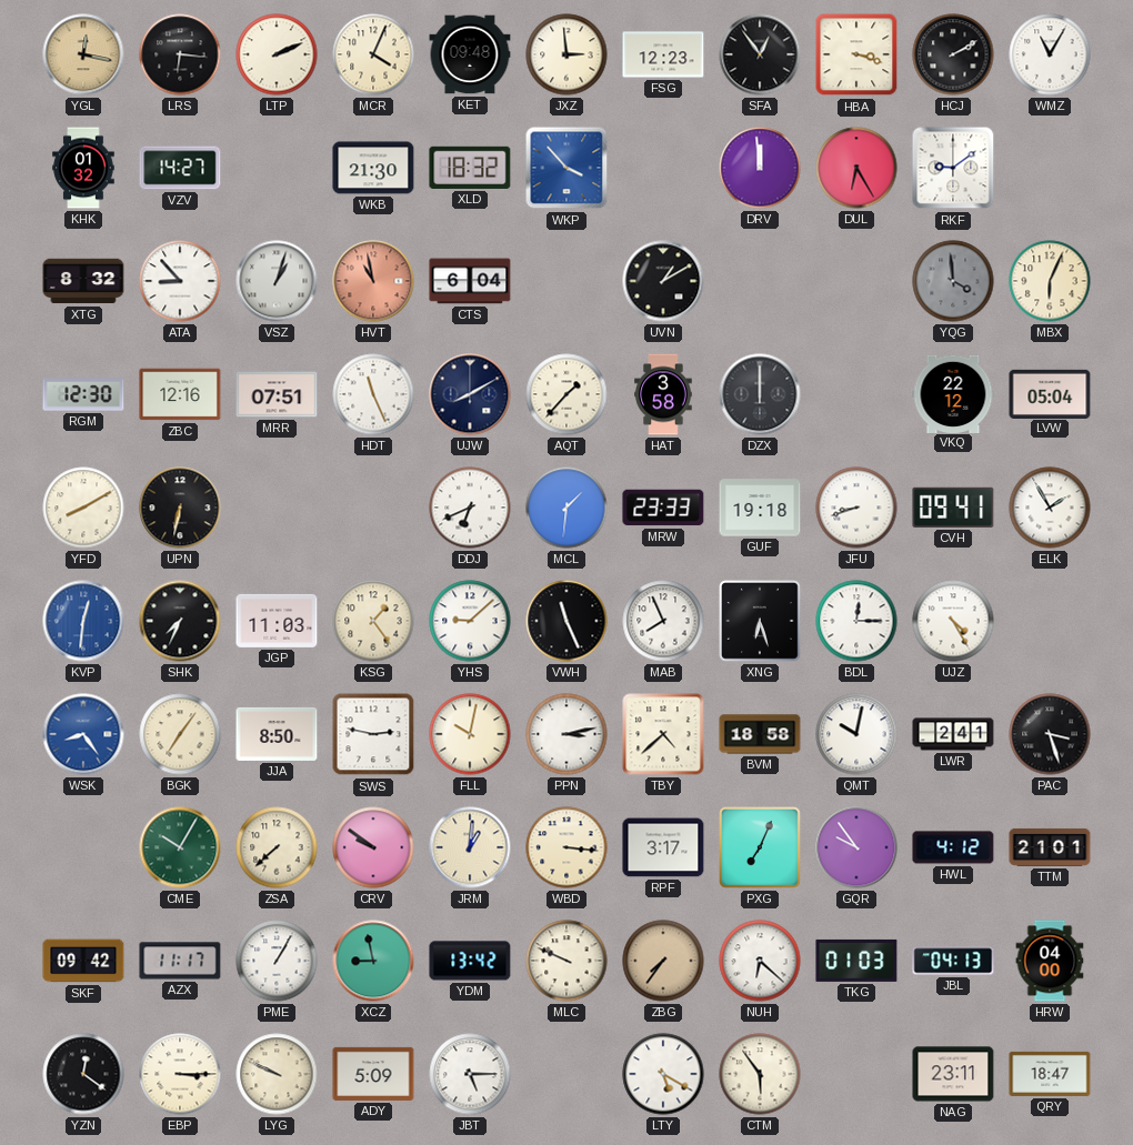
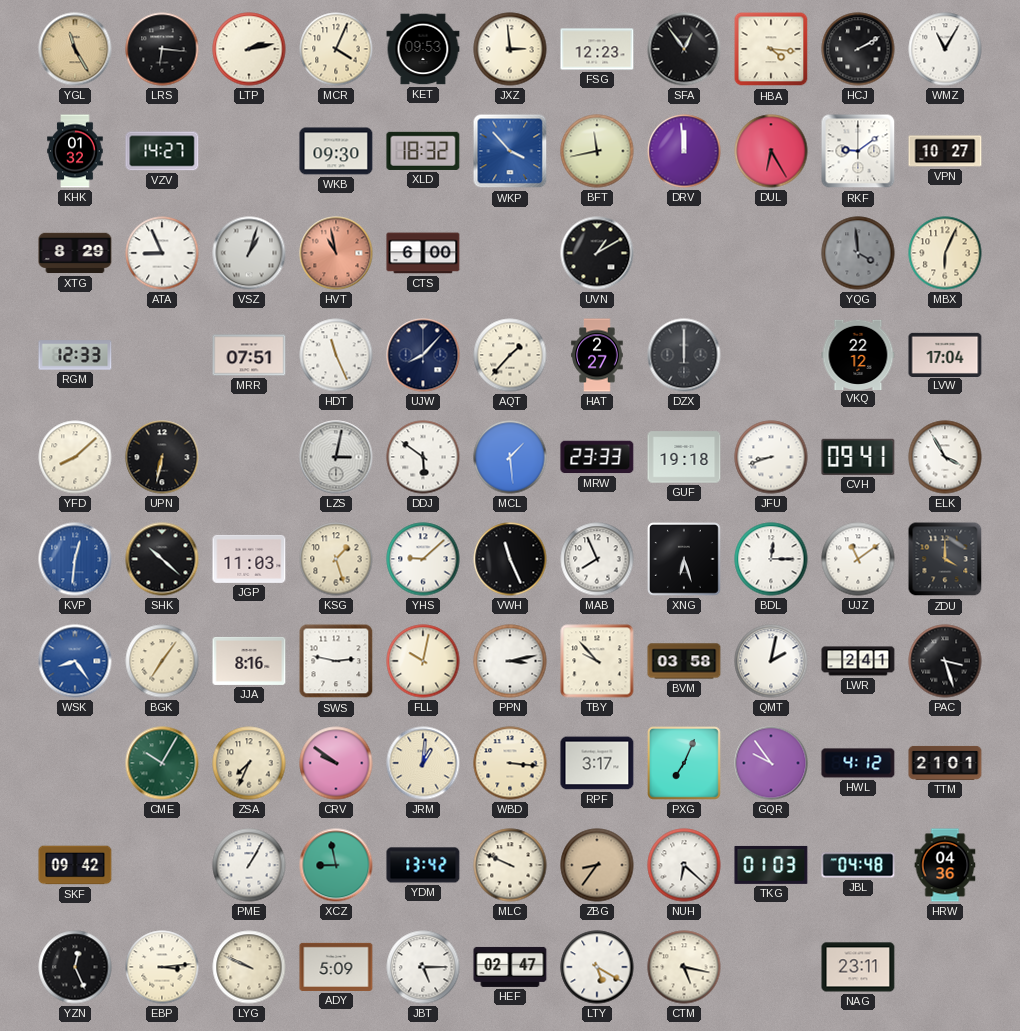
YGL: 12:17 -> 11:25 (75, 49)
LTP: 2:11 -> 2:13 (249, 49)
KET: 09:48 -> 09:53 (423, 49)
HBA: 3:18 -> 4:16 (771, 49)
WKB: 21:30 -> 09:30 (336, 151)
BFT: none -> 11:43 (597, 151)
VPN: none -> 10:27 (945, 151)
XTG: 8:32 -> 8:29 (75, 253)
ATA: 8:53 -> 8:56 (162, 253)
CTS: 6:04 -> 6:00 (423, 253)
RGM: 12:30 -> 12:33 (75, 355)
ZBC: 12:16 -> none (180, 394)
UJW: 8:10 -> 8:07 (423, 355)
HAT: 3:58 -> 2:27 (597, 355)
LVW: 05:04 -> 17:04 (945, 354)
YFD: 8:10 -> 8:08 (75, 457)
LZS: none -> 3:02 (336, 457)
DDJ: 6:41 -> 5:51 (423, 457)
MCL: 1:31 -> 1:29 (510, 457)
ELK: 1:55 -> 3:55 (945, 457)
SHK: 7:34 -> 10:22 (162, 559)
KSG: 1:24 -> 1:27 (336, 559)
UJZ: 4:25 -> 11:09 (858, 559)
ZDU: none -> 4:00 (945, 559)
JJA: 8:50 -> 8:16 (249, 661)
TBY: 4:38 -> 9:53 (597, 661)
BVM: 18:58 -> 03:58 (684, 661)
QMT: 10:02 -> 2:02 (771, 661)
ZSA: 7:38 -> 7:34 (249, 763)
AZX: 11:17 -> none (180, 961)
ZBG: 7:36 -> 8:36 (597, 865)
JBL: 04:13 -> 04:48 (858, 865)
HRW: 04:00 -> 04:36 (945, 865)
YZN: 12:21 -> 12:26 (75, 967)
EBP: 3:15 -> 3:14 (162, 967)
HEF: none -> 02:47 (510, 967)
CTM: 5:54 -> 5:17 (684, 967)
QRY: 18:47 -> none (1050, 1074)
